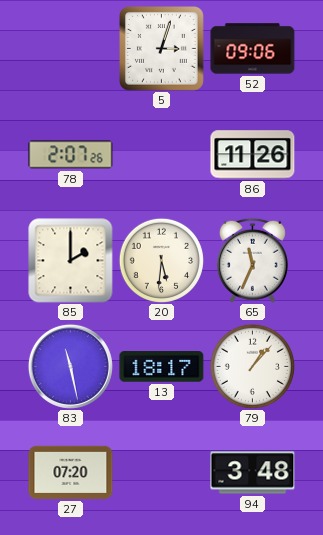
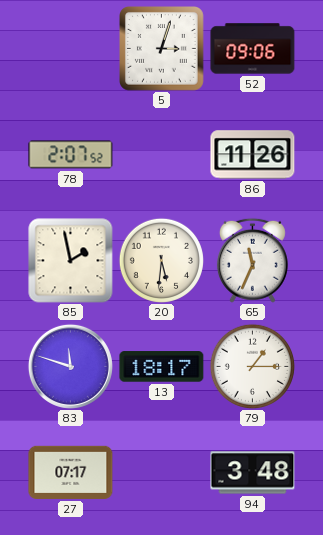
78: 2:07:26 -> 2:07:52 (71, 155)
85: 2:00 -> 1:58 (71, 261)
83: 11:28 -> 11:48 (70, 366)
79: 1:07 -> 1:15 (252, 366)
27: 07:20 -> 07:17 (71, 472)
